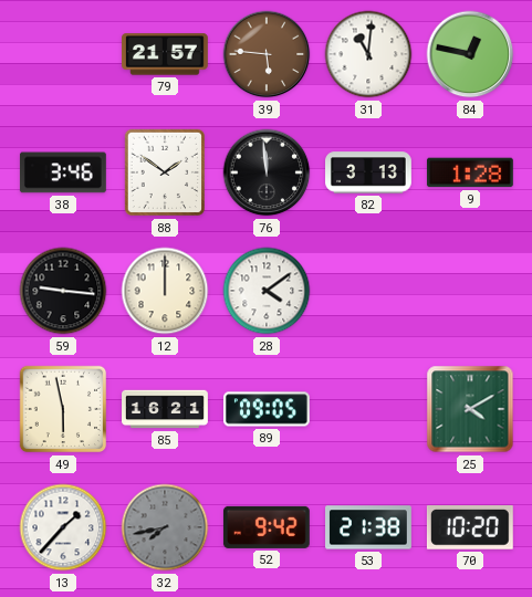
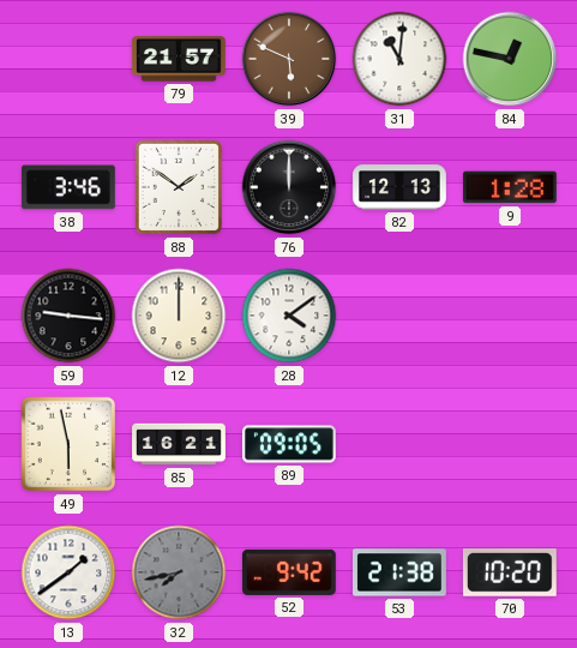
39: 5:46 -> 5:49 (289, 59)
76: 11:59 -> 12:00 (289, 187)
82: 3:13 -> 12:13 (401, 187)
25: 4:10 -> none (470, 409)
13: 1:37 -> 1:39 (68, 572)
